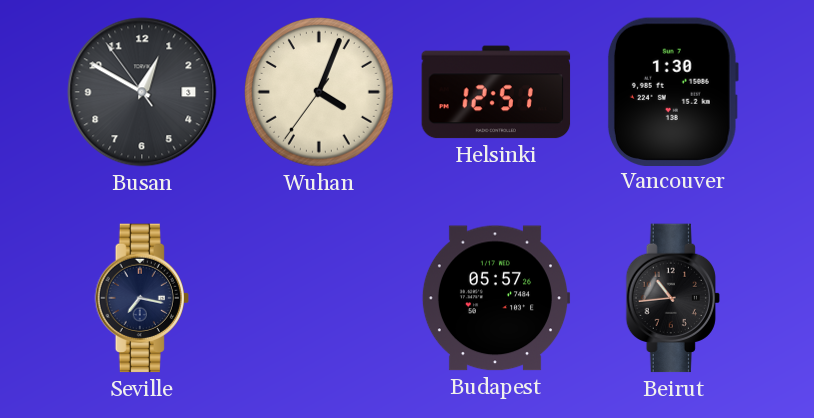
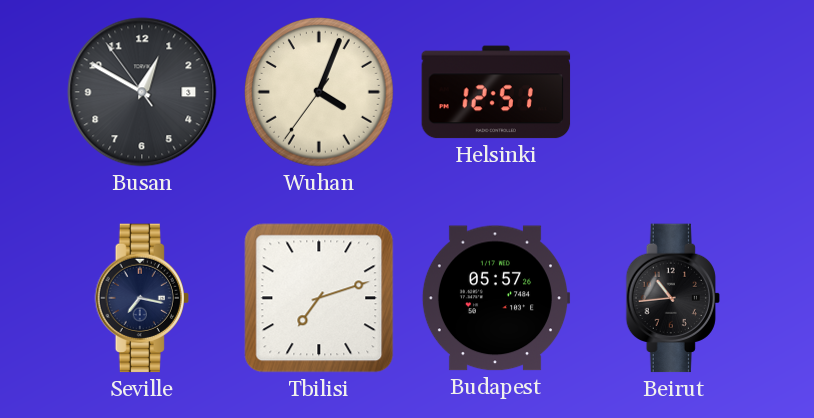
Vancouver: 1:30 -> none (673, 91)
Tbilisi: none -> 7:12 (319, 298)
